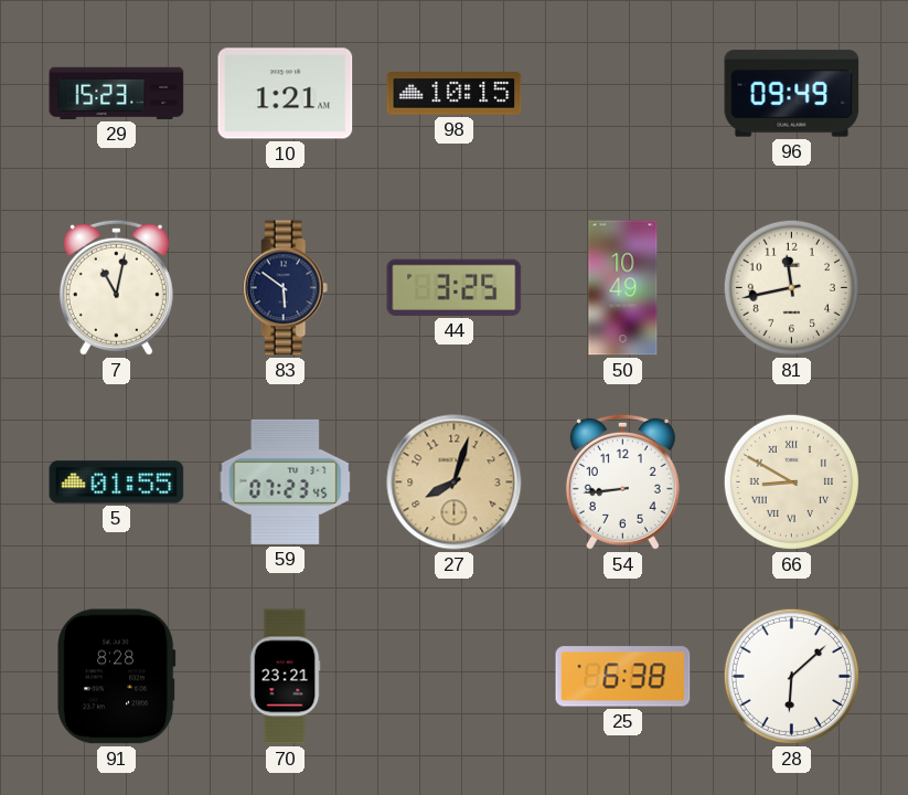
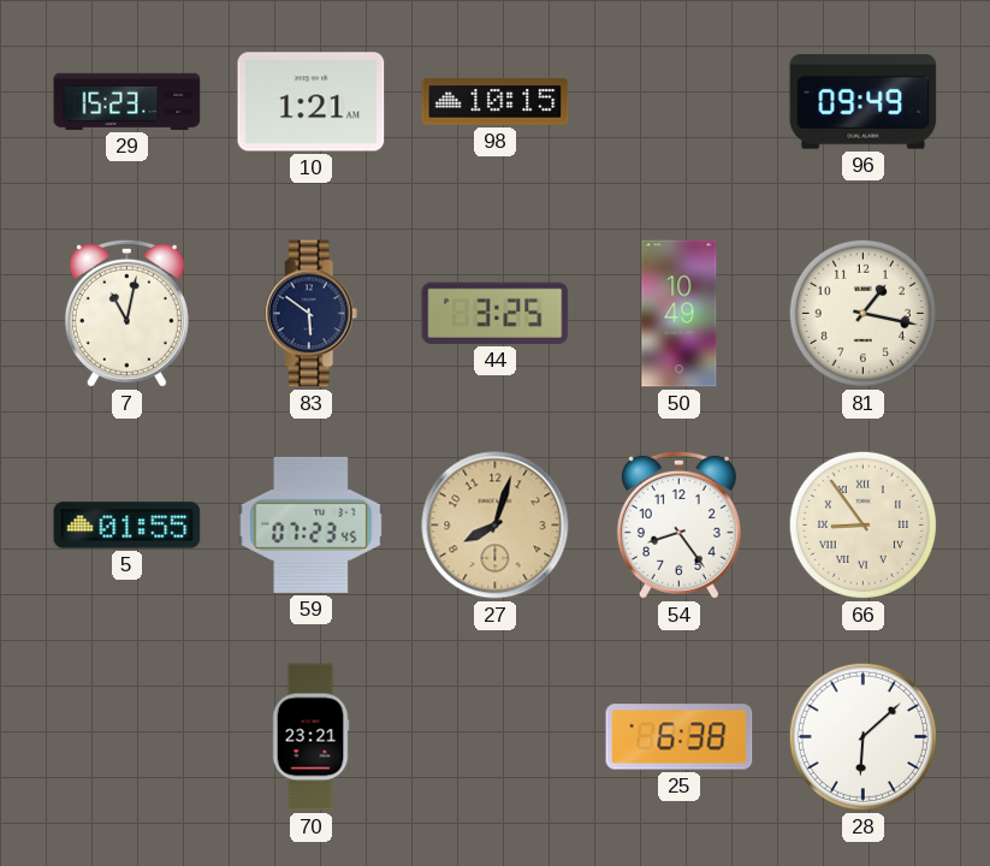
81: 11:43 -> 1:17 (862, 313)
54: 8:44 -> 8:24 (678, 524)
66: 8:50 -> 8:54 (862, 524)
91: 8:28 -> none (117, 677)
